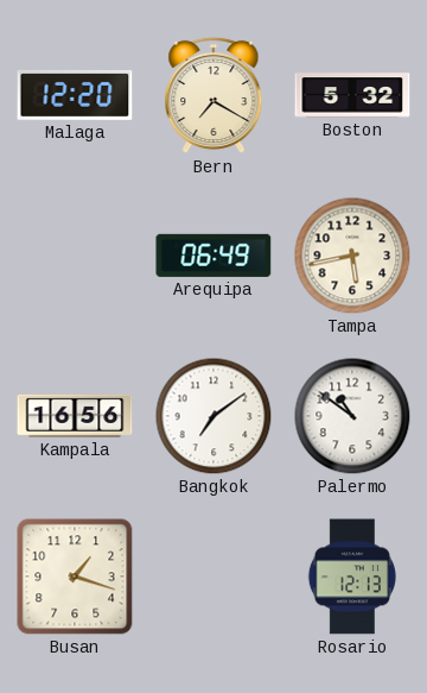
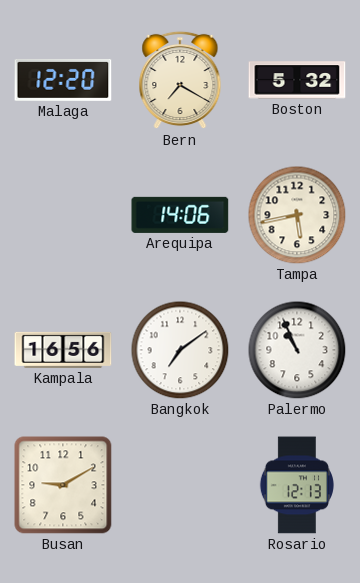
Arequipa: 06:49 -> 14:06 (180, 215)
Palermo: 10:51 -> 10:56 (297, 350)
Busan: 1:18 -> 9:10 (63, 485)
